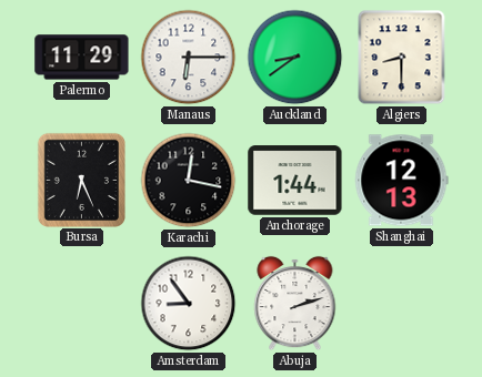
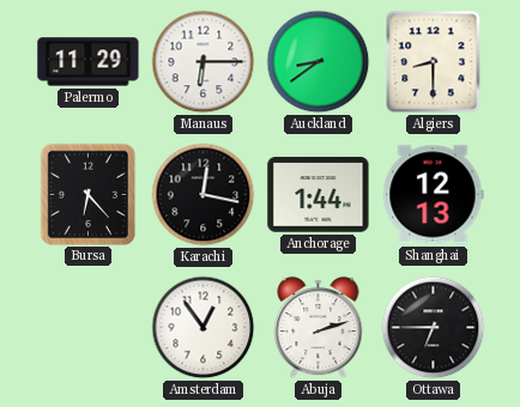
Bursa: 6:26 -> 6:23 (87, 194)
Amsterdam: 8:54 -> 12:54 (204, 328)
Ottawa: none -> 6:45 (434, 328)
